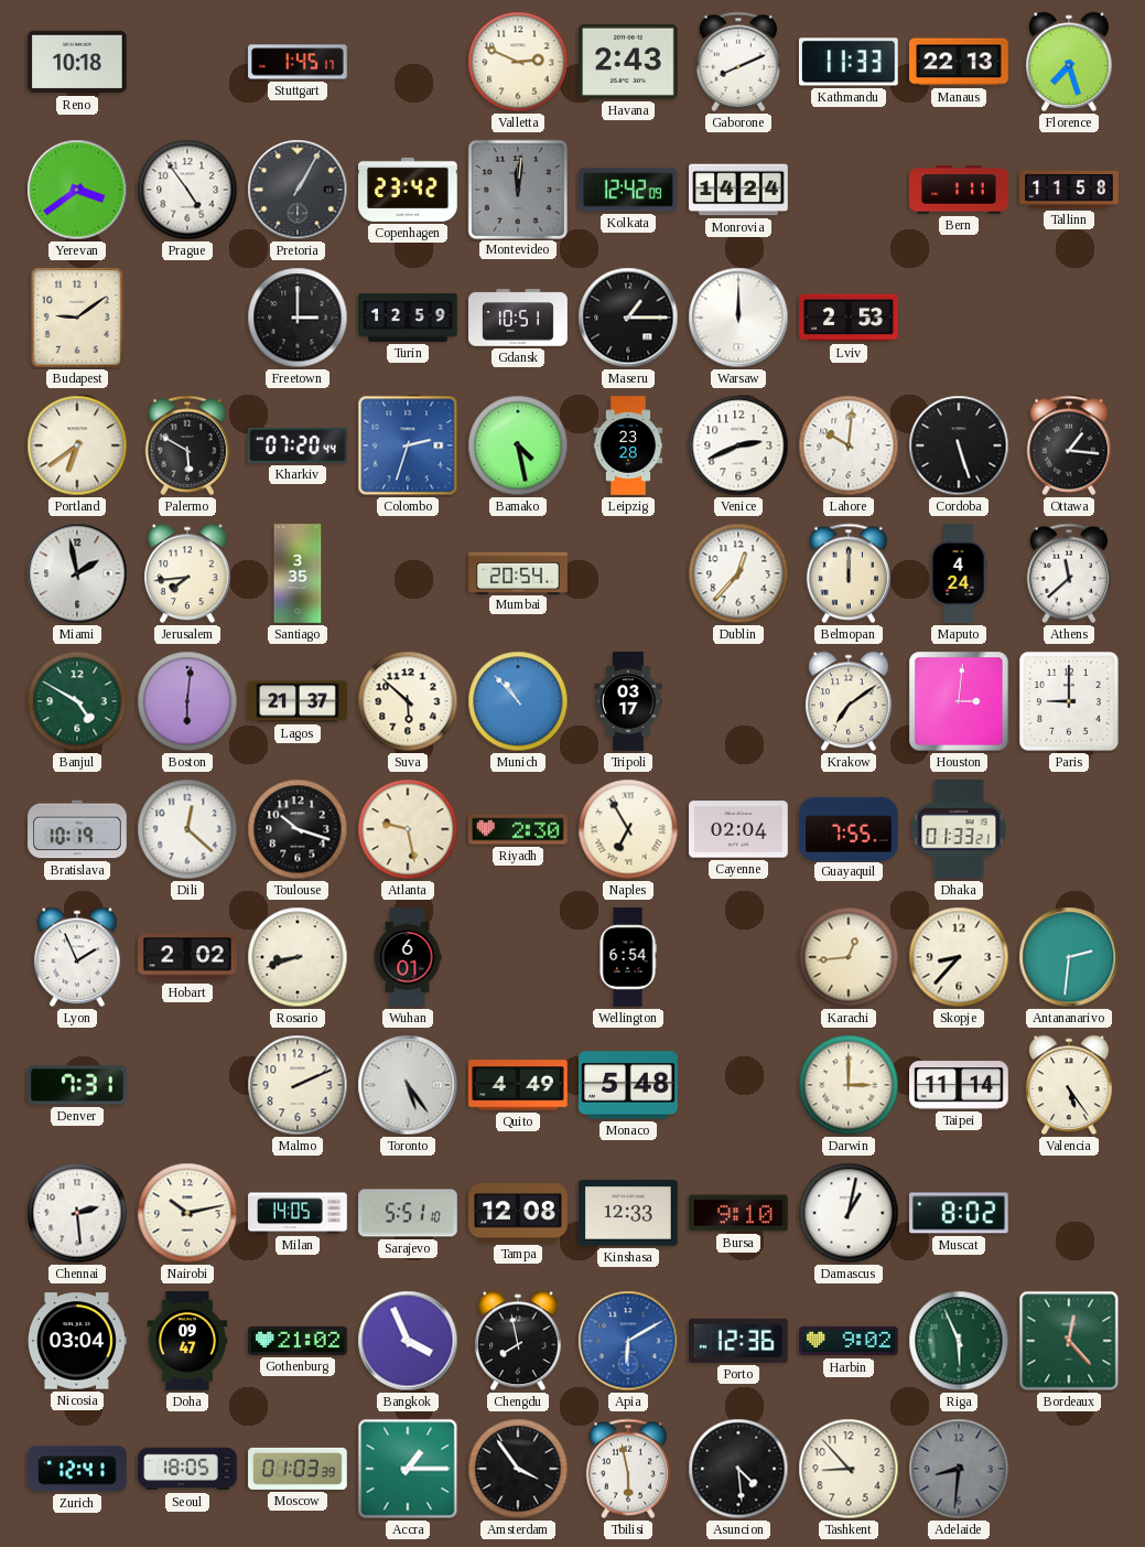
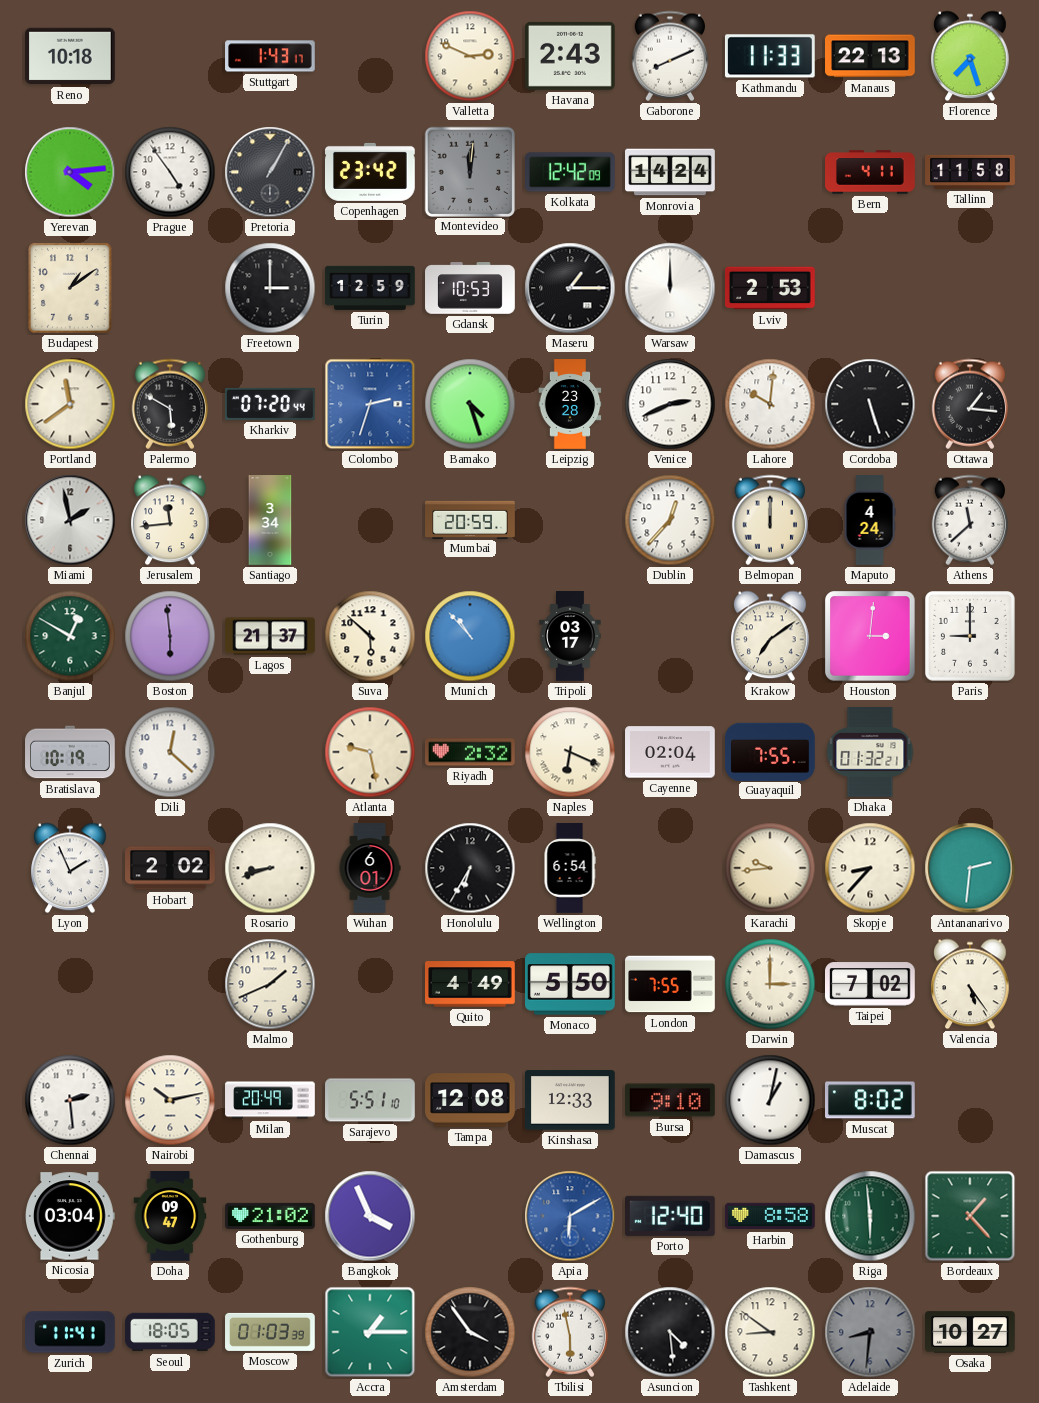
Stuttgart: 1:45 -> 1:43 (270, 56)
Yerevan: 3:39 -> 4:14 (70, 172)
Bern: 1:11 -> 4:11 (870, 172)
Budapest: 9:09 -> 1:09 (70, 288)
Gdansk: 10:51 -> 10:53 (470, 288)
Portland: 6:39 -> 11:39 (70, 404)
Bamako: 4:28 -> 4:27 (470, 404)
Jerusalem: 7:44 -> 11:44 (170, 520)
Santiago: 3:35 -> 3:34 (270, 520)
Mumbai: 20:54 -> 20:59 (470, 519)
Banjul: 4:50 -> 12:50 (70, 636)
Boston: 6:01 -> 5:59 (170, 636)
Toulouse: 10:18 -> none (298, 829)
Riyadh: 2:30 -> 2:32 (470, 752)
Naples: 6:55 -> 6:19 (570, 752)
Dhaka: 01:33 -> 01:32 (870, 752)
Honolulu: none -> 6:35 (470, 868)
Karachi: 12:44 -> 9:44 (770, 868)
Denver: 7:31 -> none (77, 1085)
Malmo: 2:11 -> 1:41 (270, 984)
Toronto: 5:24 -> none (408, 1085)
Monaco: 5:48 -> 5:50 (571, 984)
London: none -> 7:55 (670, 984)
Taipei: 11:14 -> 7:02 (871, 984)
Milan: 14:05 -> 20:49 (270, 1100)
Chengdu: 7:58 -> none (518, 1341)
Porto: 12:36 -> 12:40 (671, 1216)
Harbin: 9:02 -> 8:58 (770, 1216)
Riga: 5:56 -> 5:59 (870, 1216)
Bordeaux: 12:23 -> 1:23 (970, 1216)
Zurich: 12:41 -> 11:41 (70, 1332)
Tashkent: 8:53 -> 8:51 (770, 1332)
Osaka: none -> 10:27 (970, 1332)
